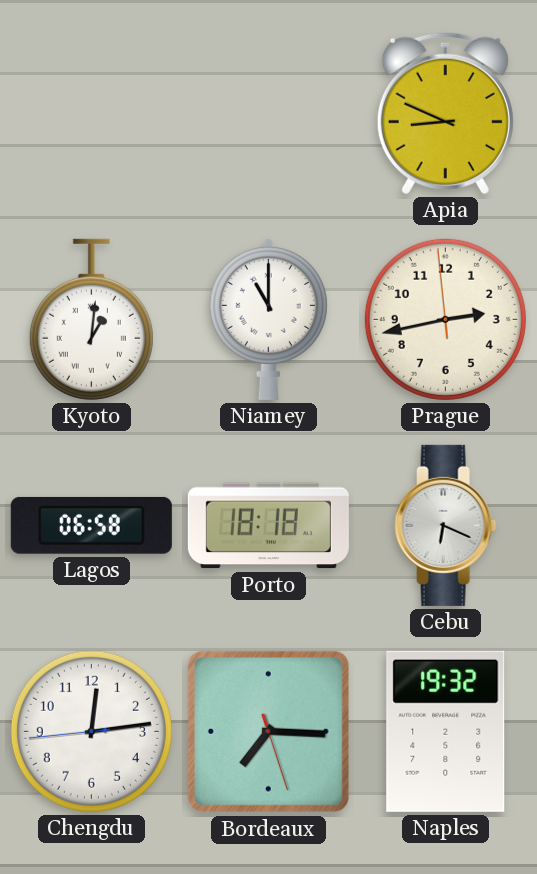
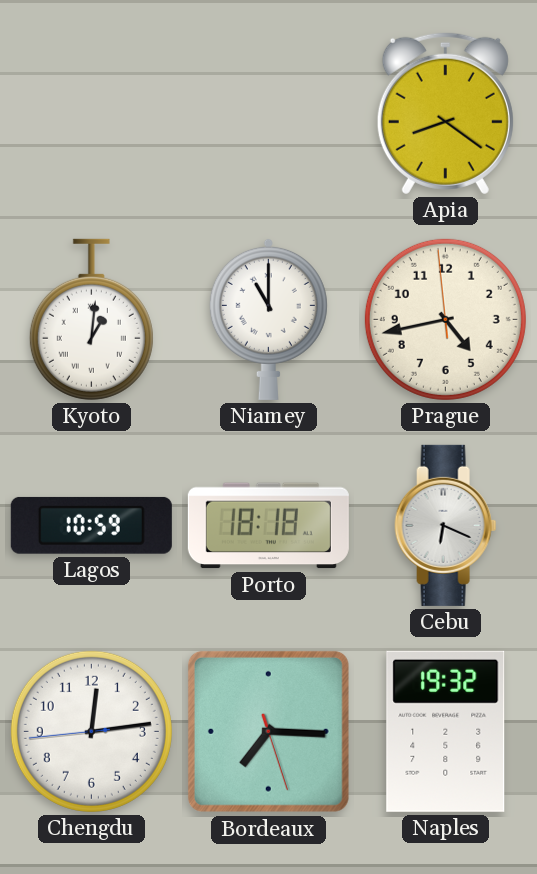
Apia: 8:49 -> 8:21 (445, 113)
Prague: 2:42 -> 4:42 (445, 319)
Lagos: 06:58 -> 10:59 (91, 525)
